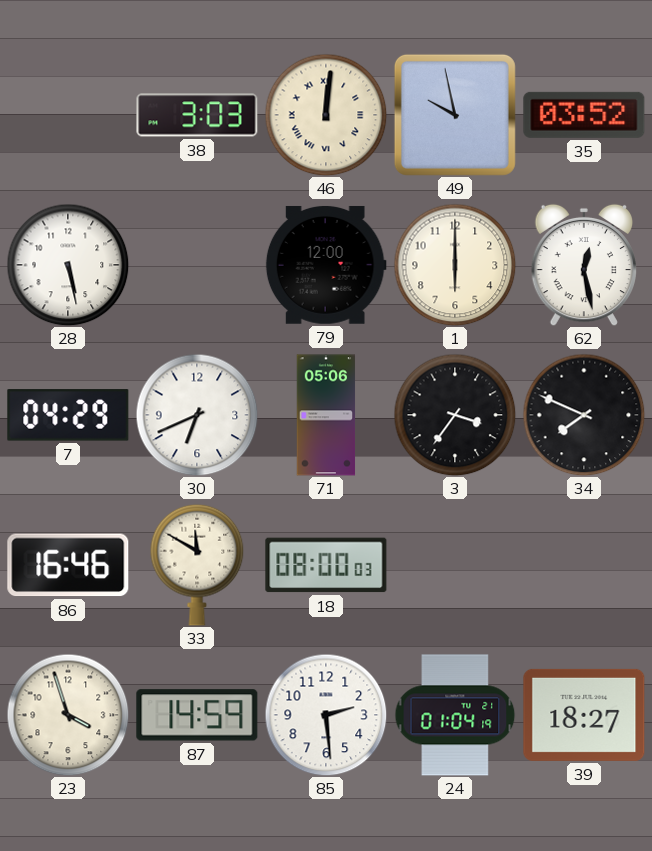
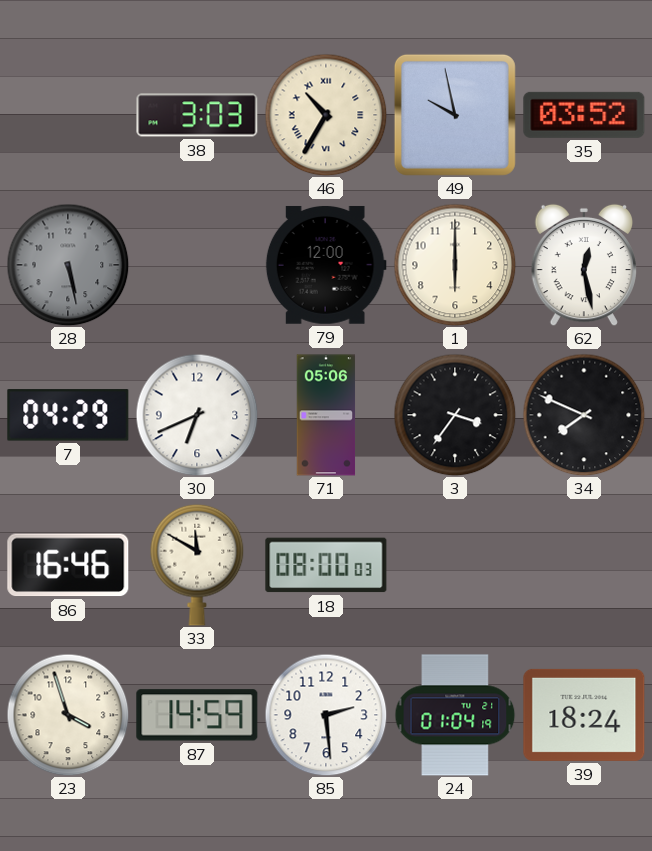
46: 12:01 -> 10:35 (326, 115)
28 dial: white -> grey (68, 265)
39: 18:27 -> 18:24 (584, 715)
